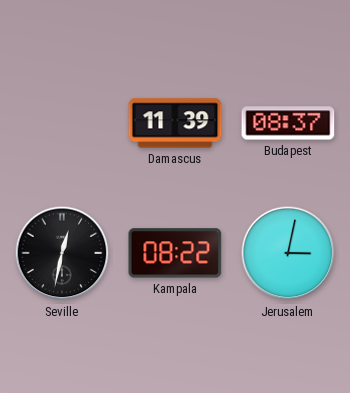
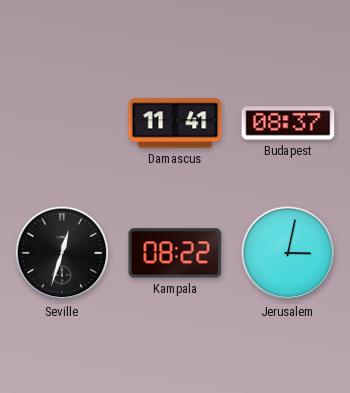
Damascus: 11:39 -> 11:41 (175, 123)
Seville: 12:32 -> 12:33 (62, 253)
